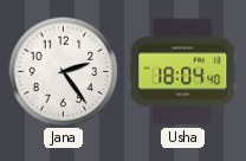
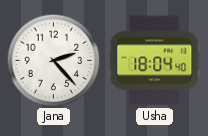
Jana: 2:24 -> 2:23 (53, 60)
